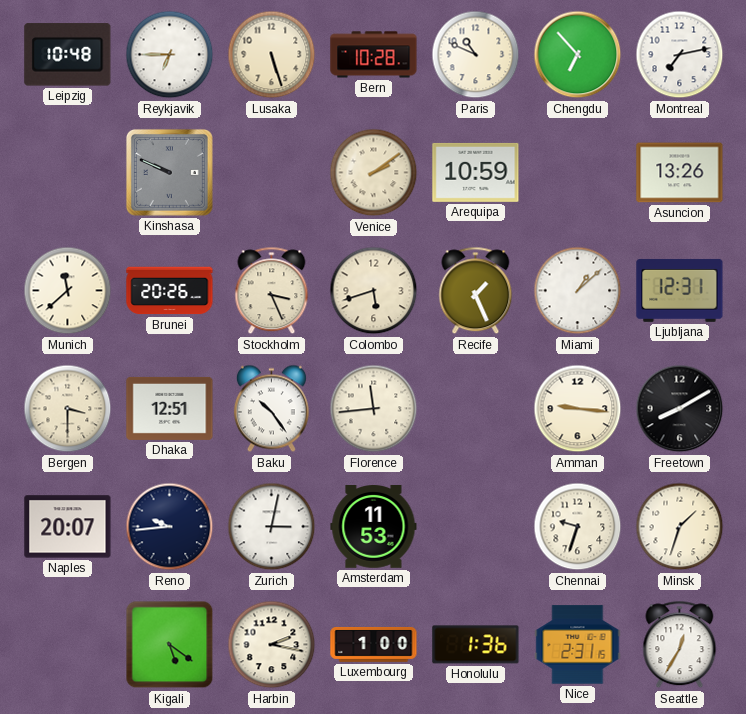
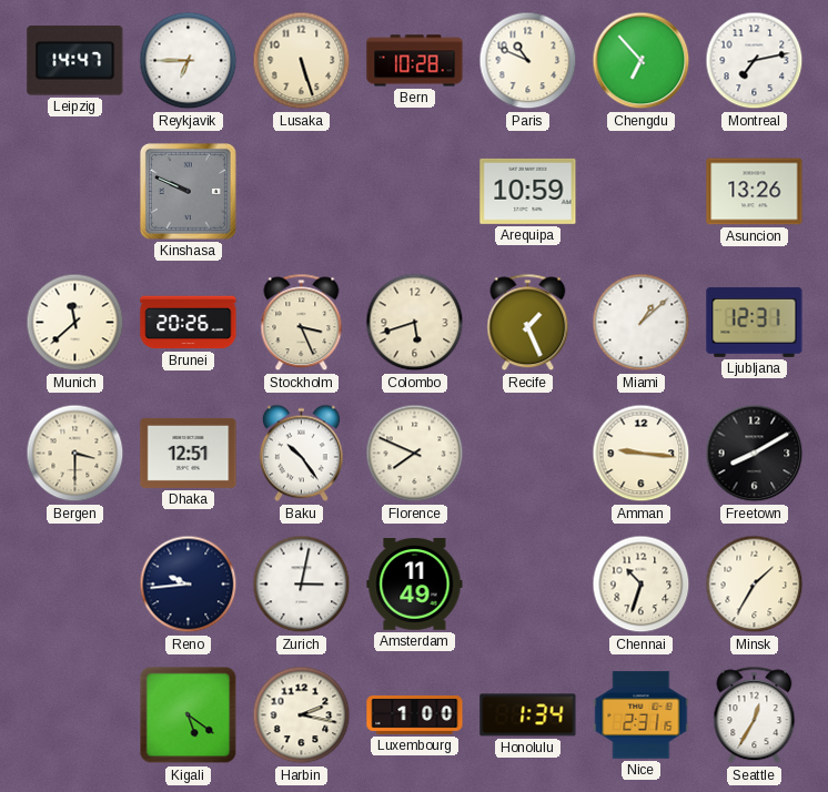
Leipzig: 10:48 -> 14:47 (75, 61)
Venice: 2:09 -> none (374, 173)
Florence: 11:44 -> 7:49 (415, 454)
Naples: 20:07 -> none (68, 527)
Amsterdam: 11:53 -> 11:49 (415, 585)
Chennai: 9:33 -> 10:33 (642, 585)
Minsk: 1:33 -> 1:35 (755, 585)
Honolulu: 1:36 -> 1:34 (528, 715)
